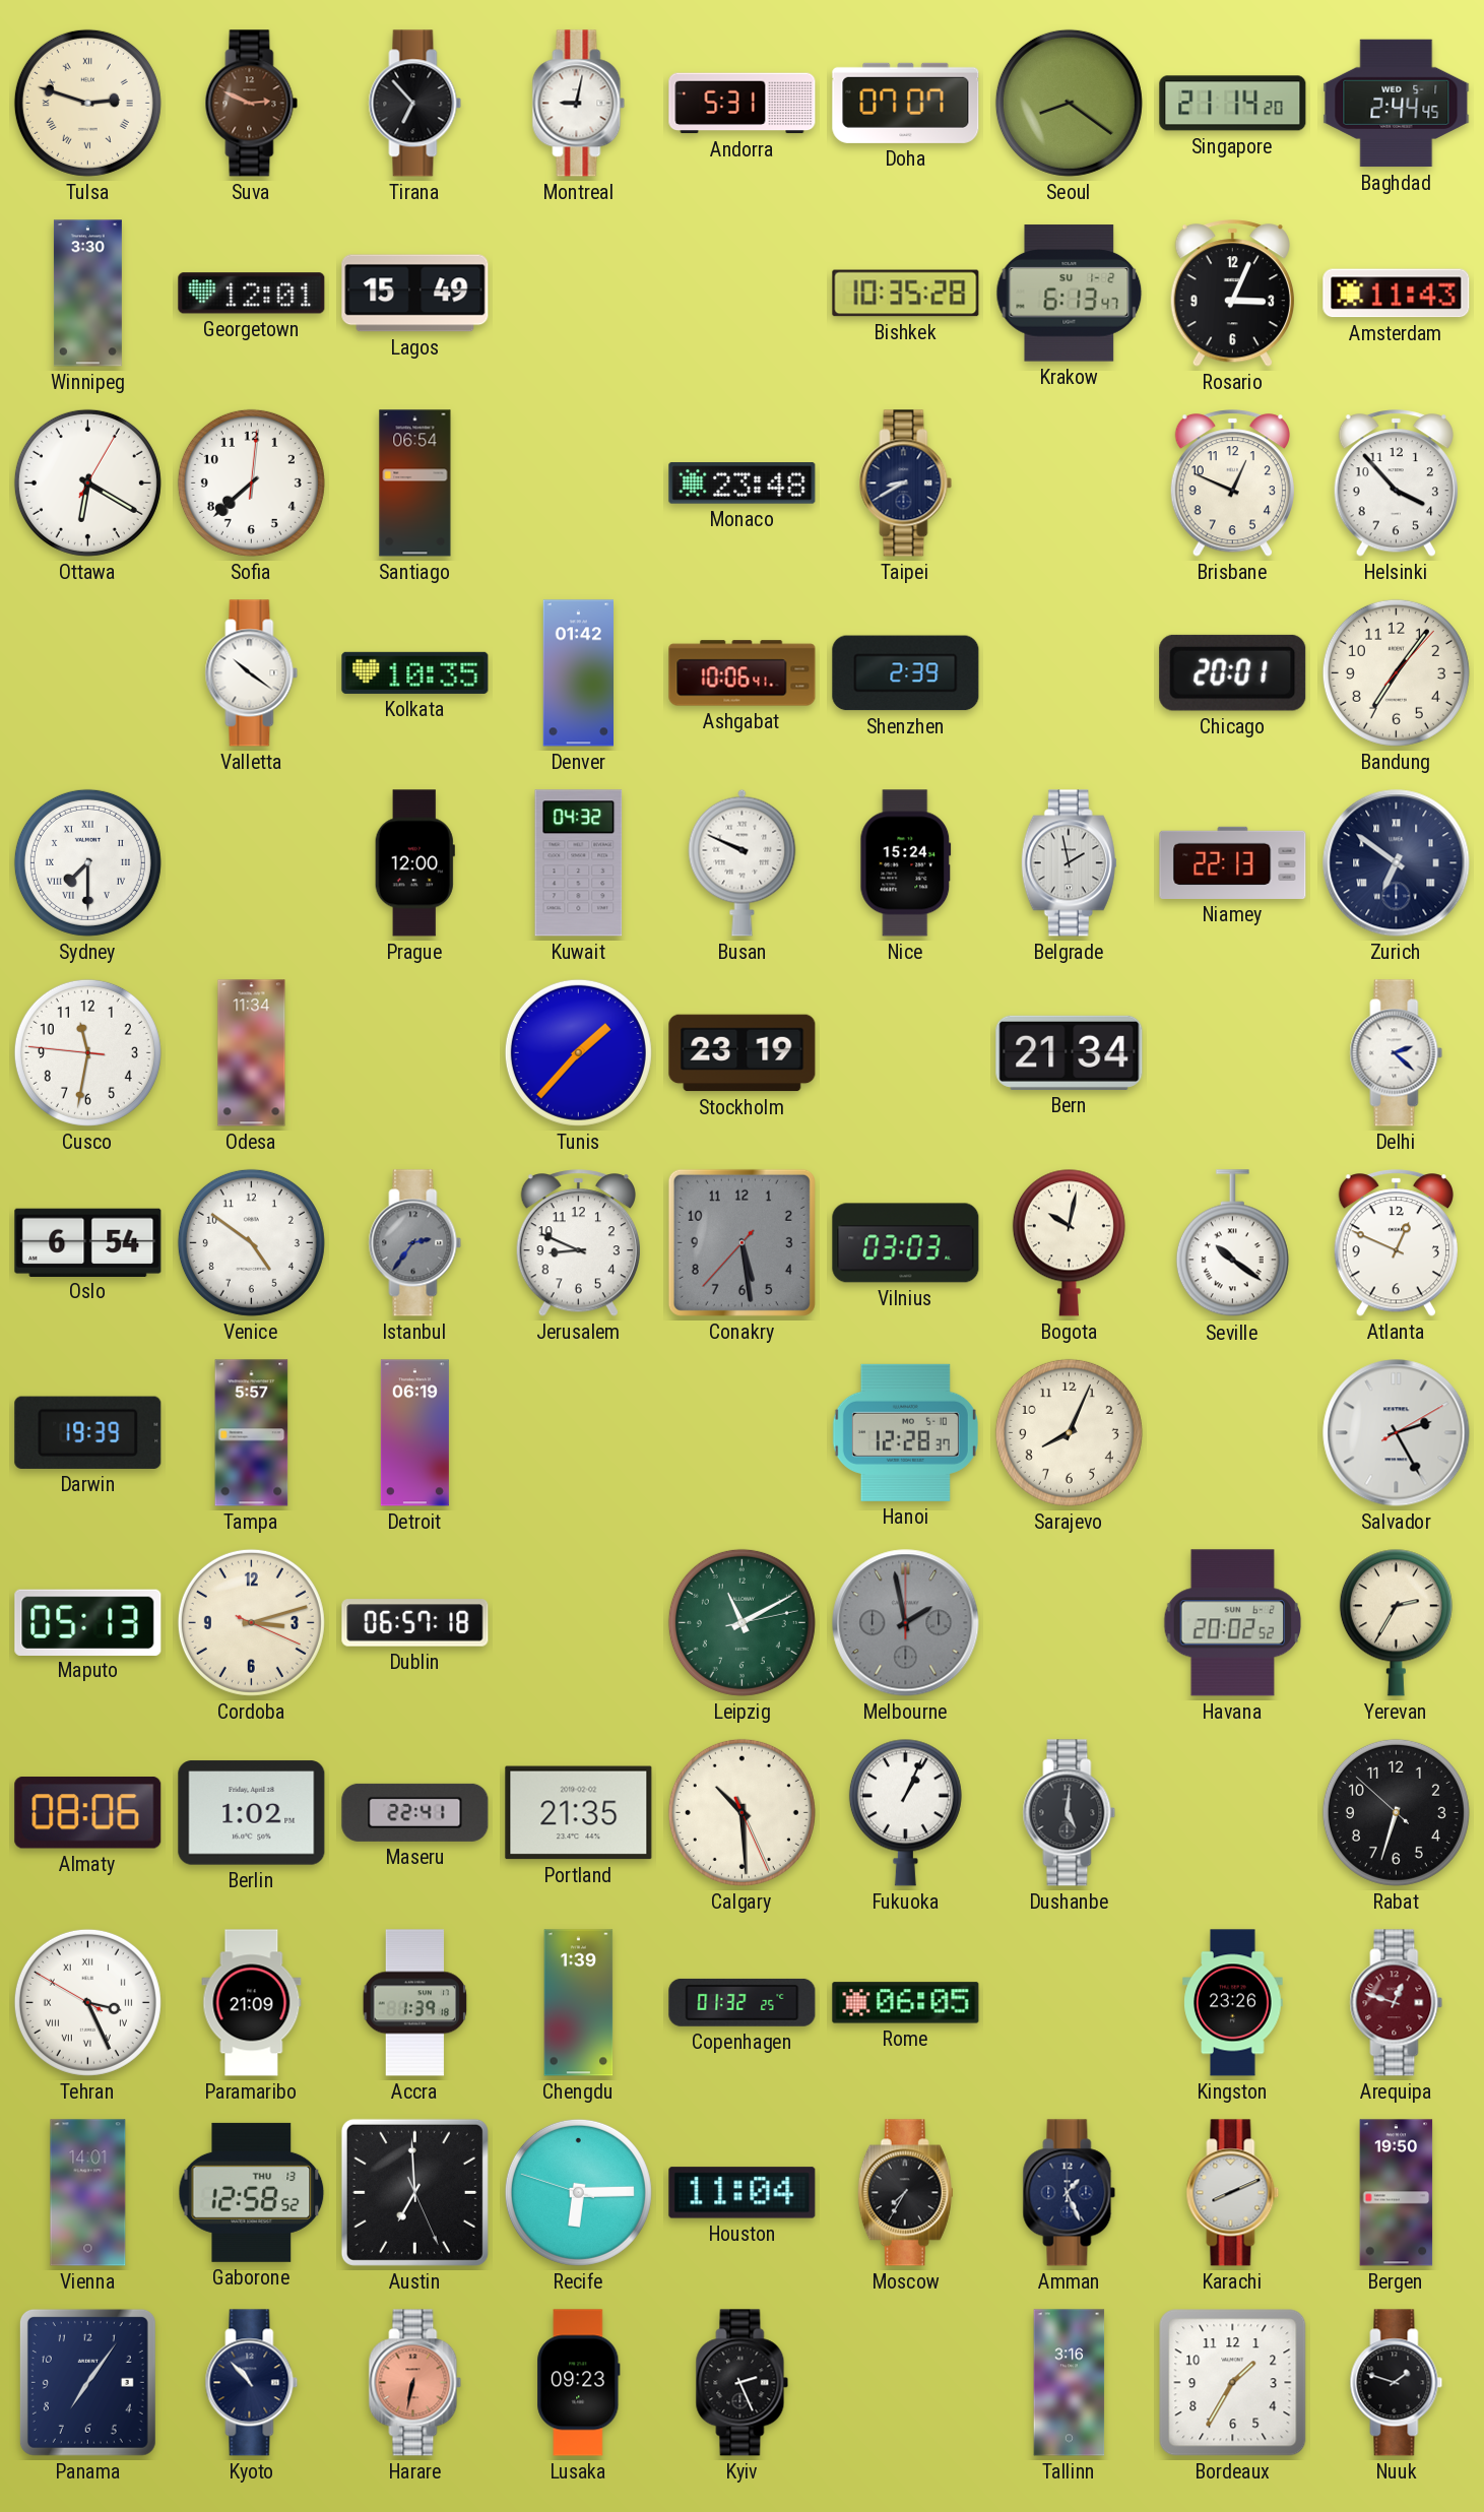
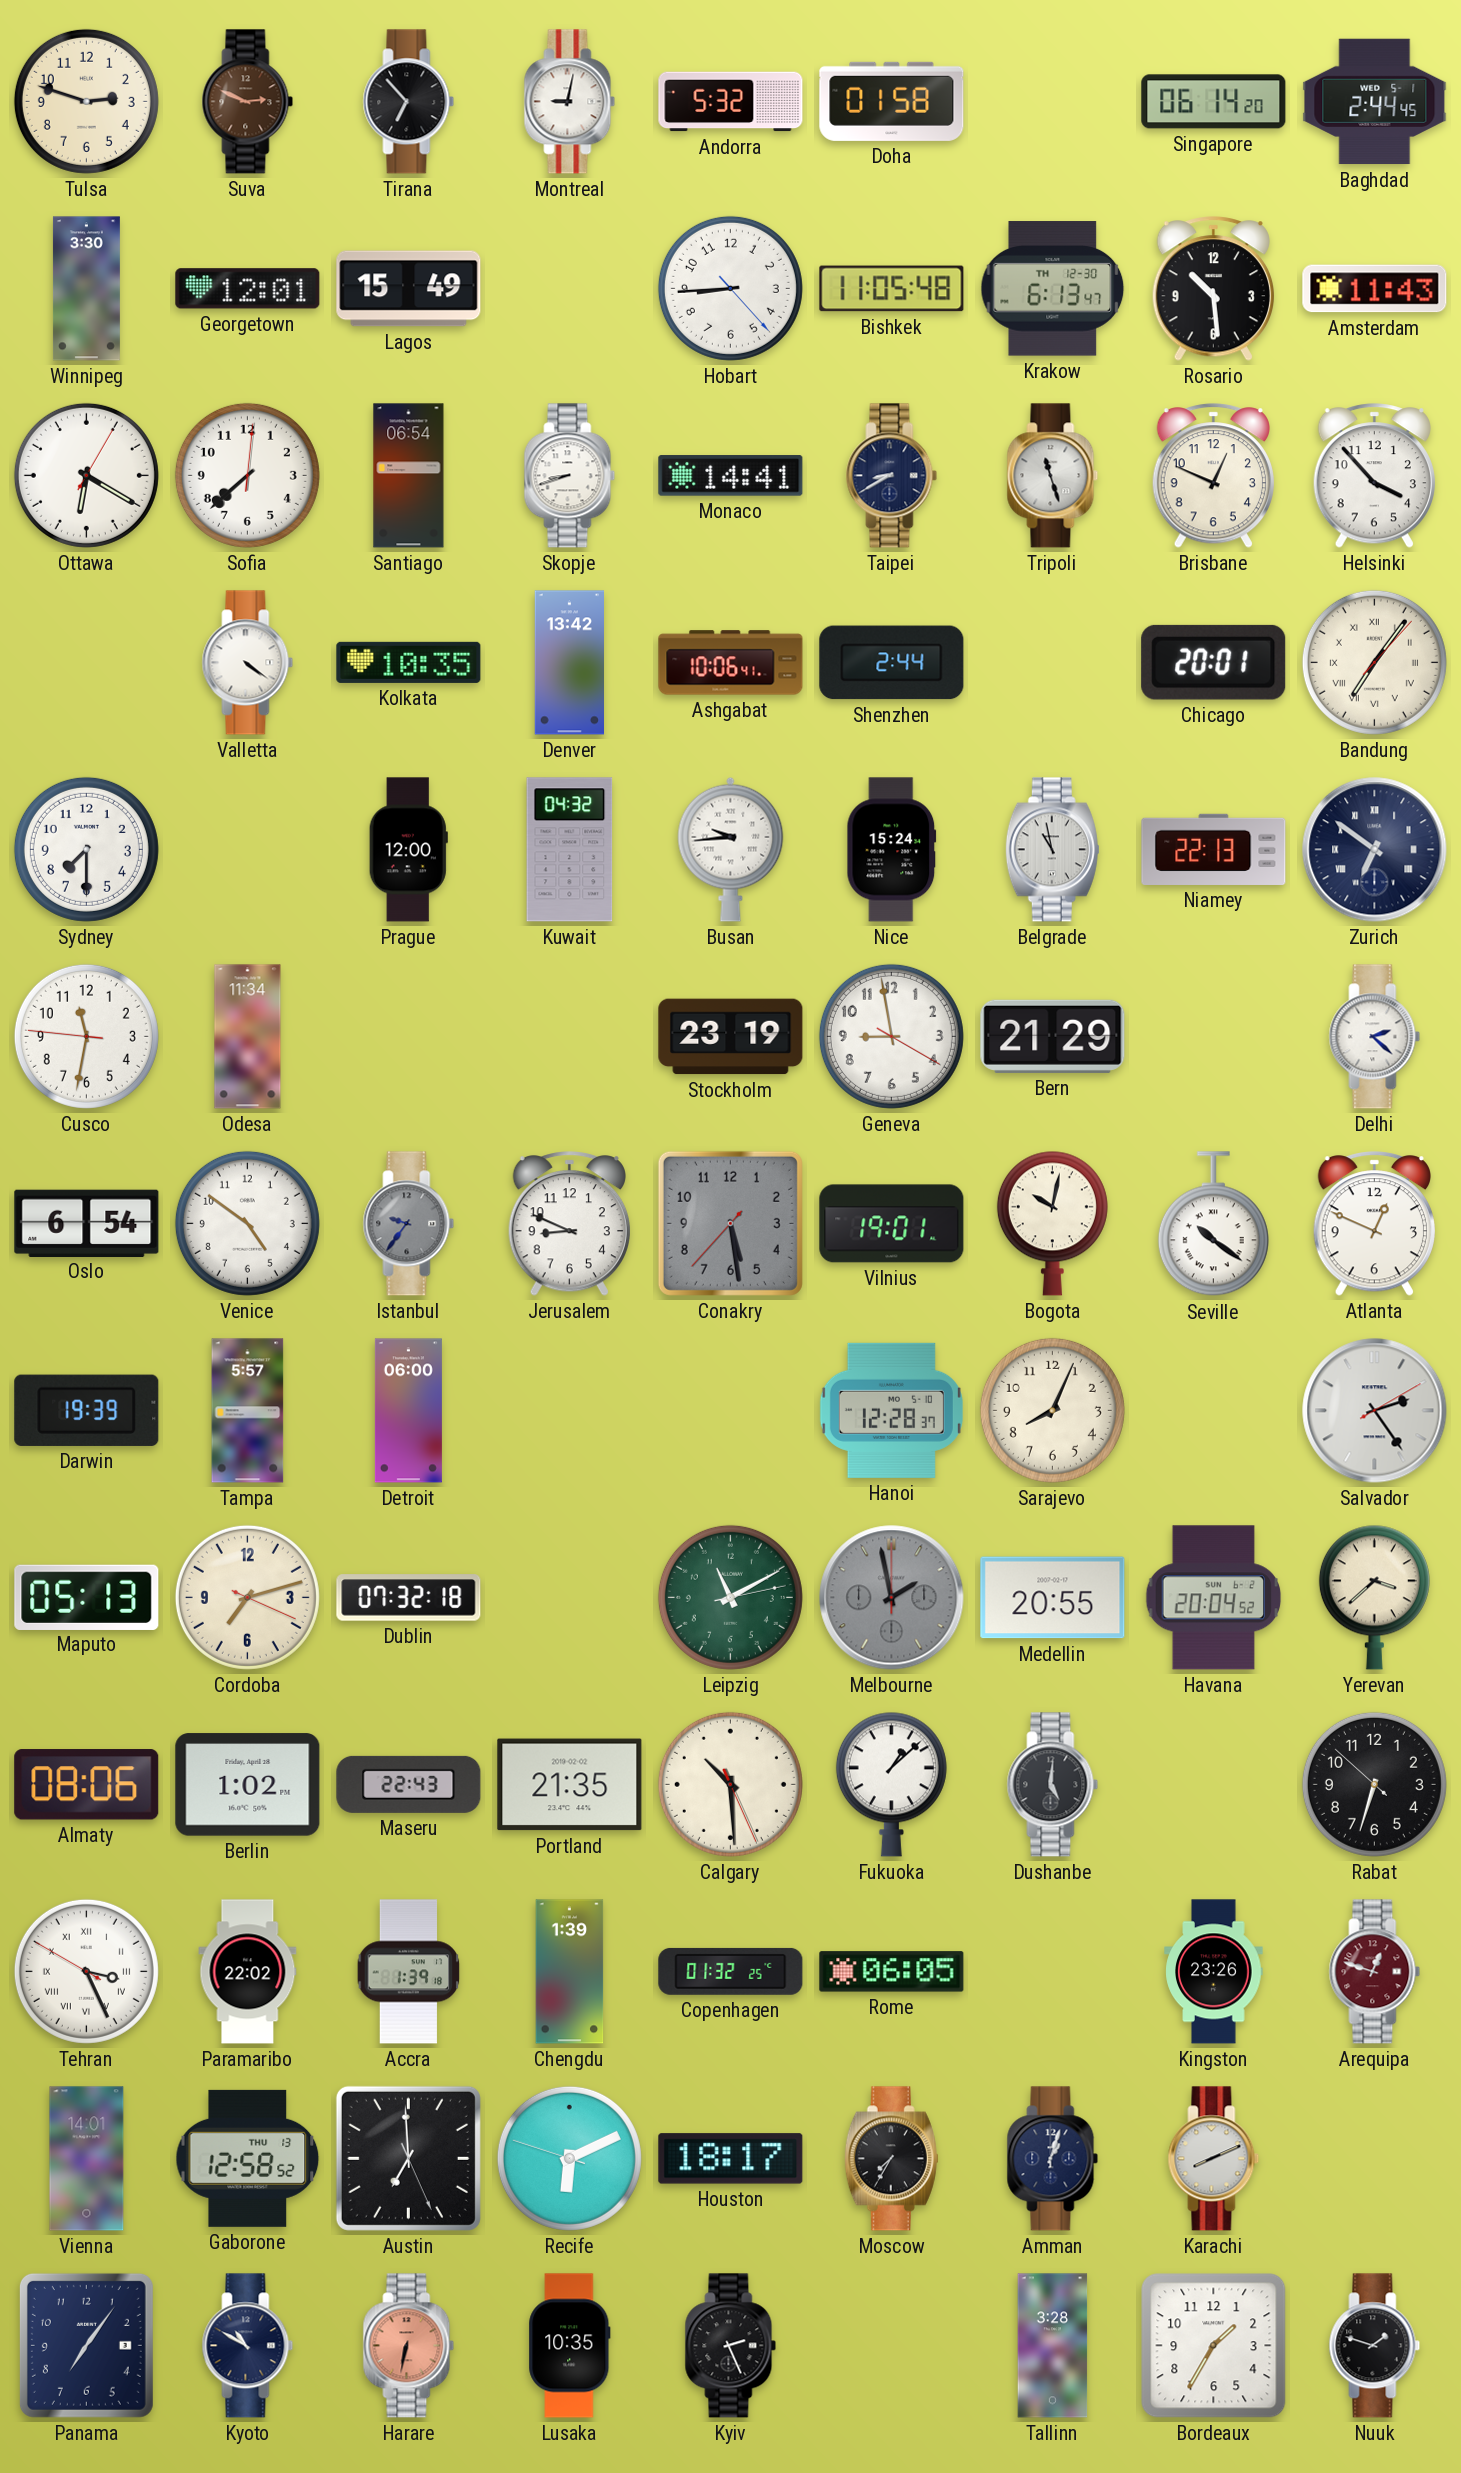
Tulsa numerals: Roman -> Arabic (86, 101)
Andorra: 5:31 -> 5:32 (731, 102)
Doha: 07:07 -> 01:58 (892, 101)
Seoul: 8:21 -> none (1069, 103)
Singapore: 21:14 -> 06:14 (1214, 102)
Hobart: none -> 8:44 (730, 288)
Bishkek: 10:35 -> 11:05 (892, 289)
Krakow date: SU 1-2 -> TH 12-30 (1053, 289)
Rosario: 3:04 -> 10:29 (1213, 289)
Skopje: none -> 8:42 (570, 476)
Monaco: 23:48 -> 14:41 (731, 476)
Tripoli: none -> 11:27 (1053, 476)
Valletta: 10:21 -> 4:21 (248, 663)
Denver: 01:42 -> 13:42 (570, 663)
Shenzhen: 2:39 -> 2:44 (892, 663)
Bandung numerals: Arabic -> Roman (1374, 662)
Sydney numerals: Roman -> Arabic (86, 849)
Busan: 9:49 -> 9:44 (731, 849)
Belgrade: 1:58 -> 10:58 (1052, 850)
Tunis: 1:37 -> none (578, 1052)
Geneva: none -> 8:58 (891, 1036)
Bern: 21:34 -> 21:29 (1053, 1036)
Istanbul: 2:36 -> 9:36 (409, 1224)
Vilnius: 03:03 -> 19:01 (892, 1224)
Detroit: 06:19 -> 06:00 (408, 1411)
Salvador: 2:25 -> 2:24 (1375, 1411)
Cordoba: 3:12 -> 7:12 (247, 1597)
Dublin: 06:57 -> 07:32 (409, 1598)
Medellin: none -> 20:55 (1053, 1598)
Havana: 20:02 -> 20:04 (1214, 1598)
Yerevan: 2:35 -> 3:38 (1374, 1597)
Maseru: 22:41 -> 22:43 (409, 1784)
Fukuoka: 1:04 -> 1:08 (891, 1784)
Paramaribo: 21:09 -> 22:02 (248, 1972)
Recife: 6:14 -> 6:10 (569, 2158)
Houston: 11:04 -> 18:17 (731, 2159)
Amman: 1:26 -> 1:03 (1053, 2159)
Bergen: 19:50 -> none (1397, 2193)
Kyoto: 10:53 -> 10:50 (248, 2346)
Lusaka: 09:23 -> 10:35 (570, 2346)
Tallinn: 3:16 -> 3:28 (1053, 2346)
